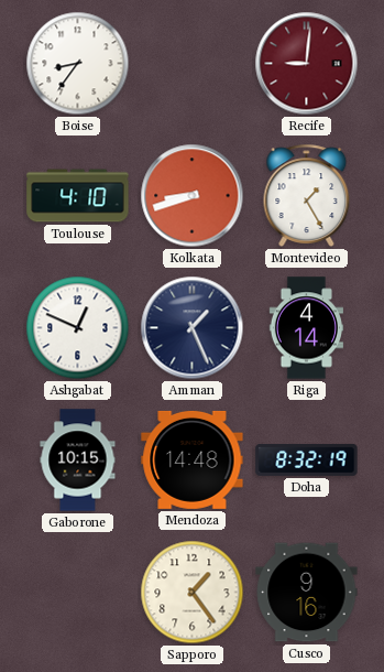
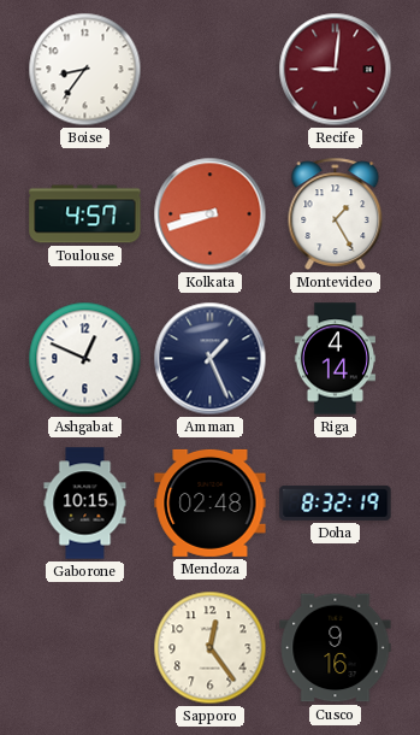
Toulouse: 4:10 -> 4:57 (85, 214)
Mendoza: 14:48 -> 02:48 (211, 502)
Sapporo: 1:24 -> 12:24 (211, 648)
